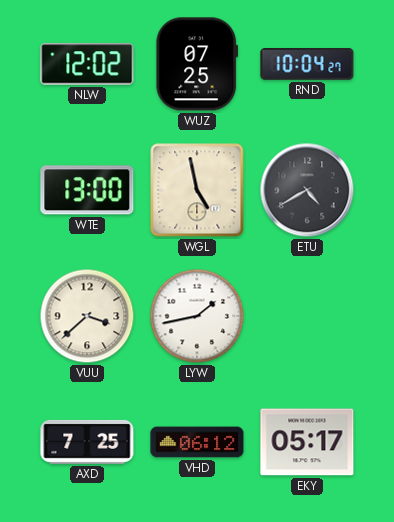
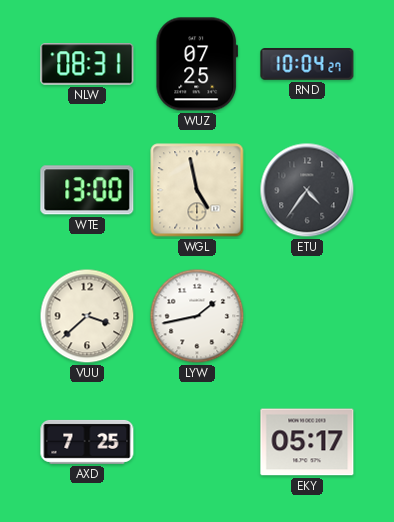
NLW: 12:02 -> 08:31 (87, 64)
ETU: 4:40 -> 4:36 (307, 190)
VHD: 06:12 -> none (197, 442)
